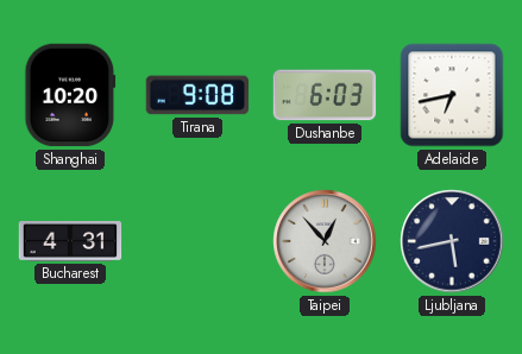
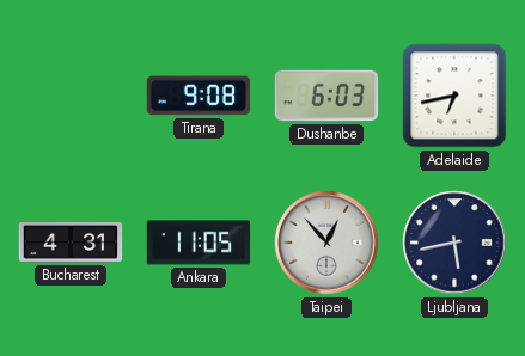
Shanghai: 10:20 -> none (70, 95)
Ankara: none -> 11:05 (199, 243)
